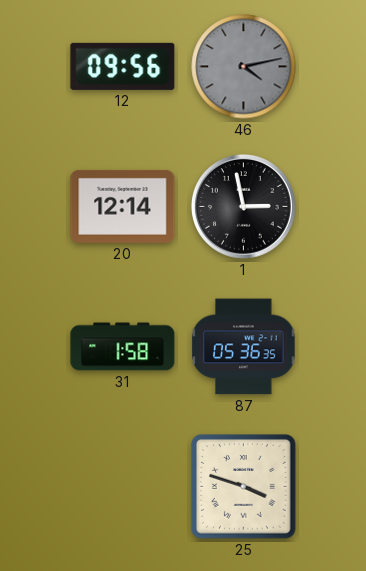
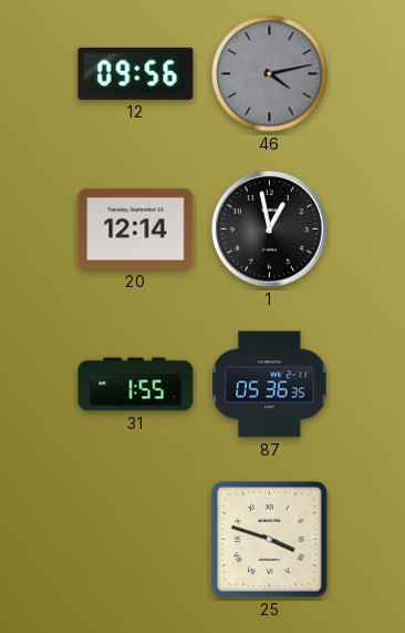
1: 2:58 -> 12:58 (270, 229)
31: 1:58 -> 1:55 (136, 385)
